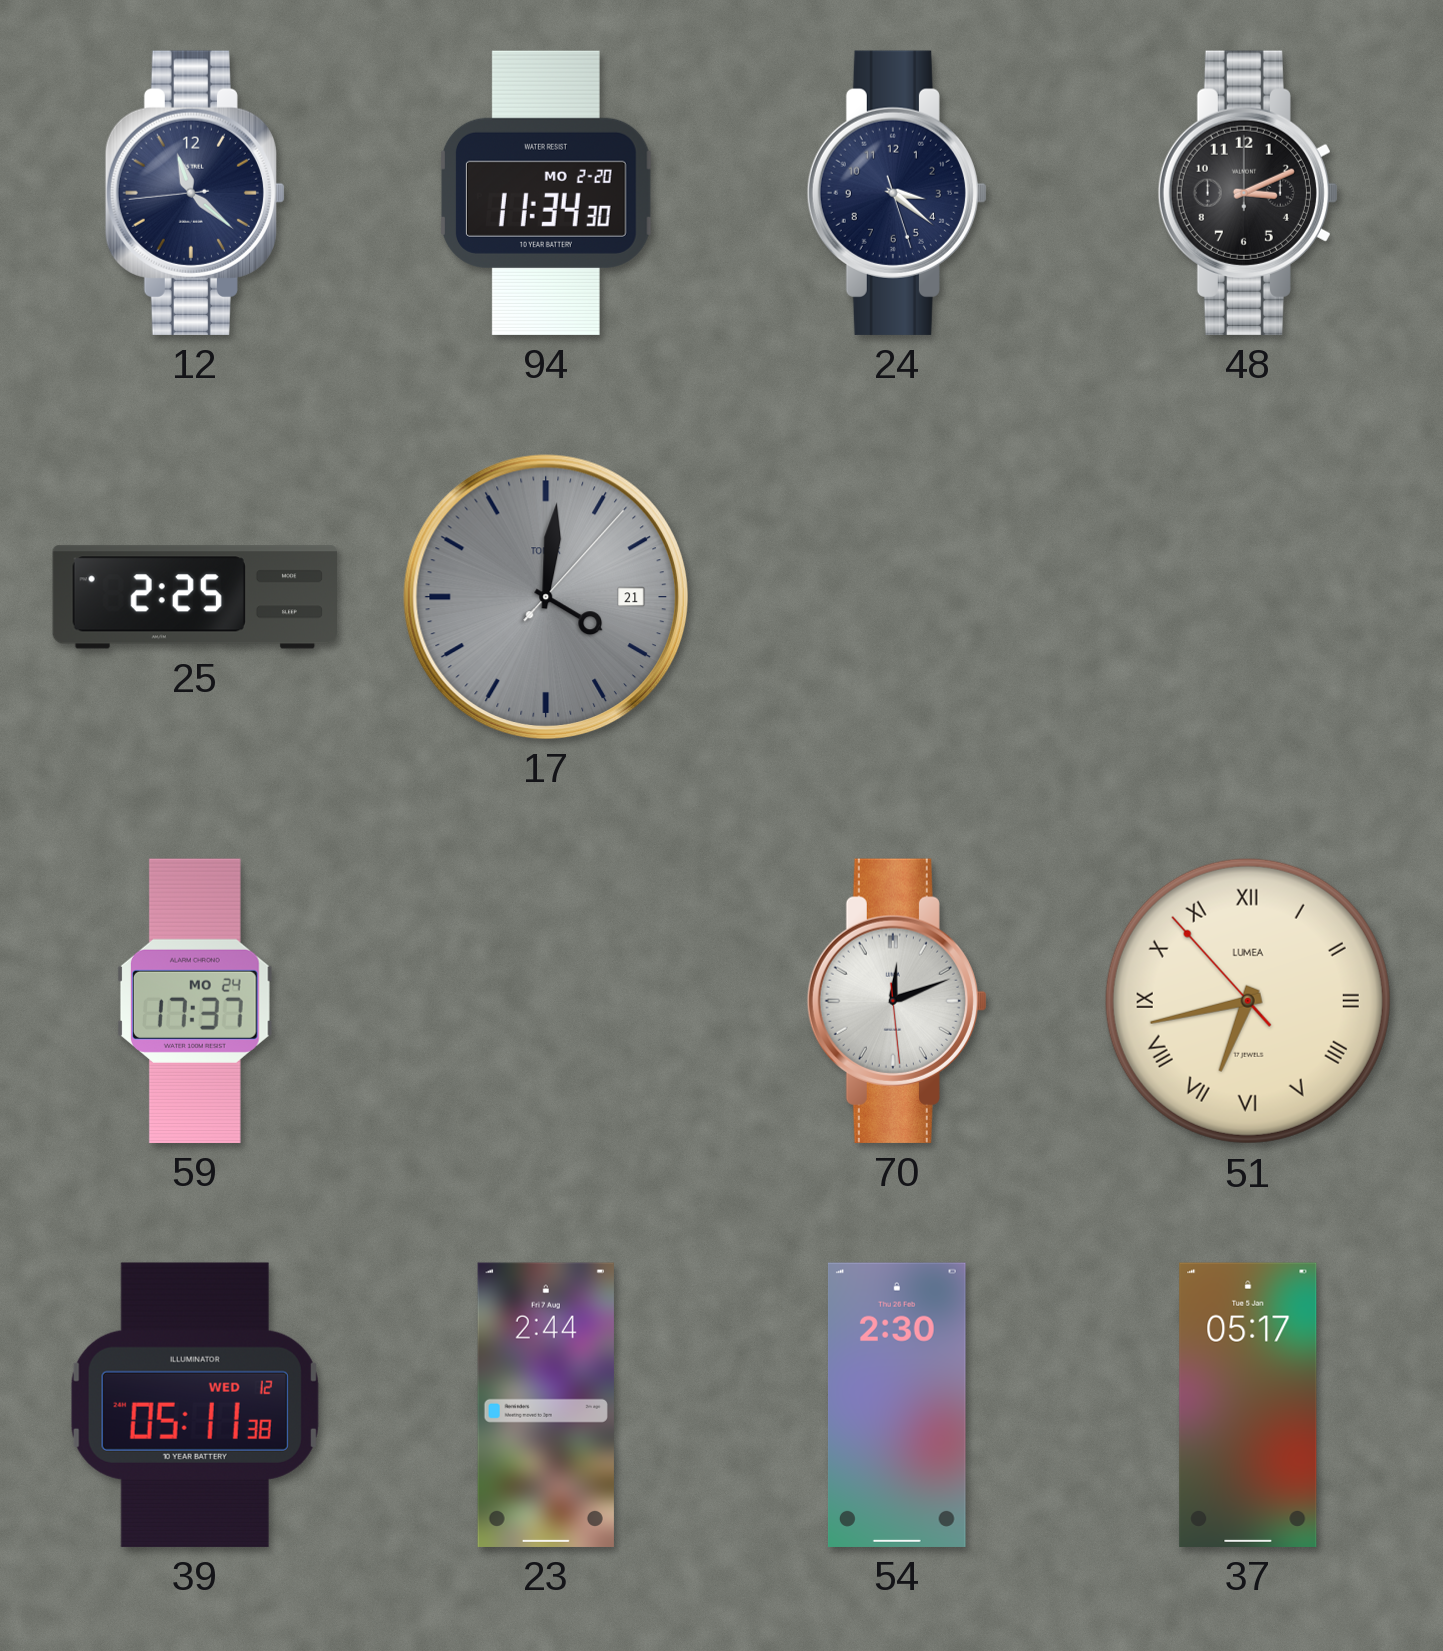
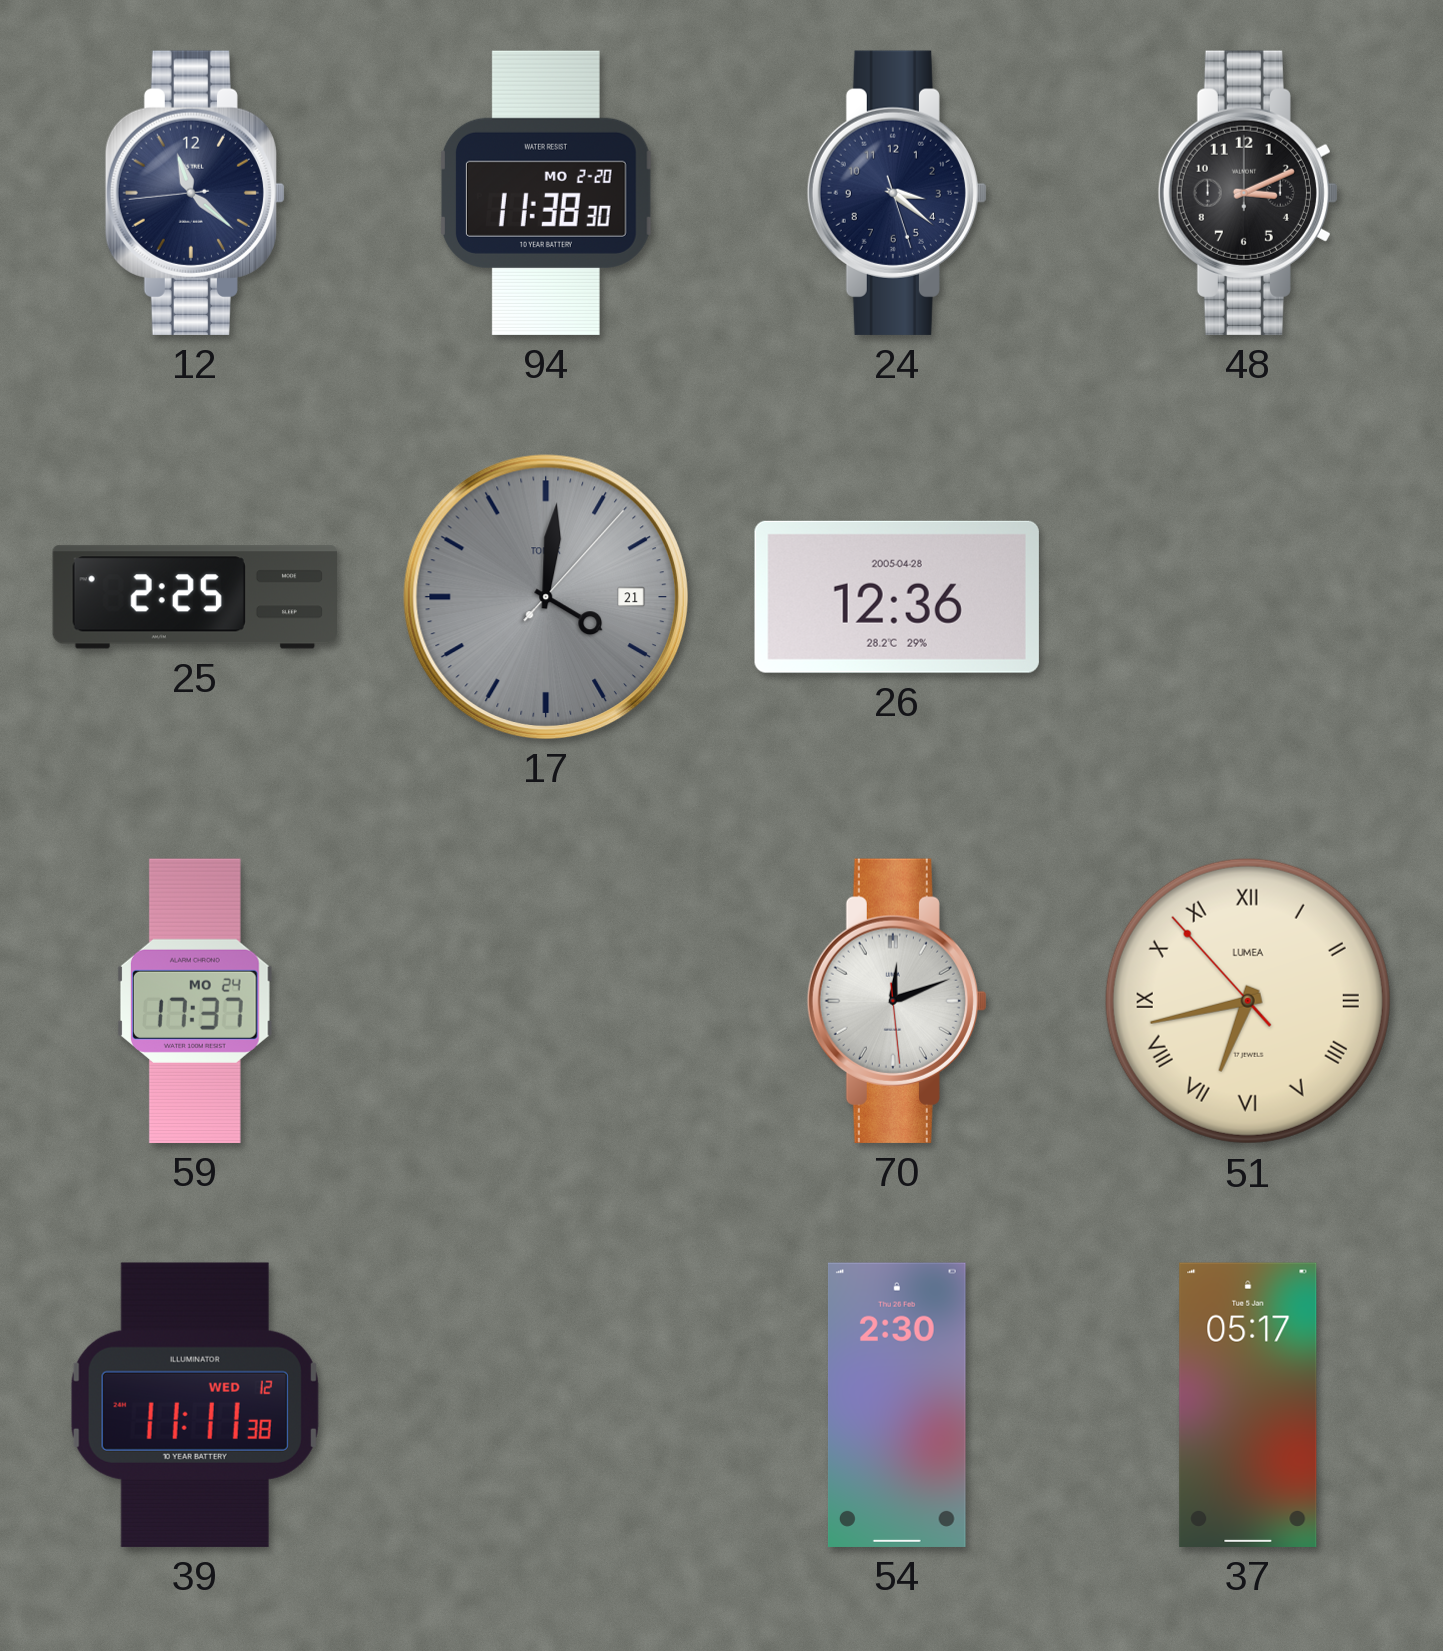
94: 11:34 -> 11:38 (546, 193)
26: none -> 12:36 (897, 597)
39: 05:11 -> 11:11 (195, 1405)
23: 2:44 -> none (546, 1405)
